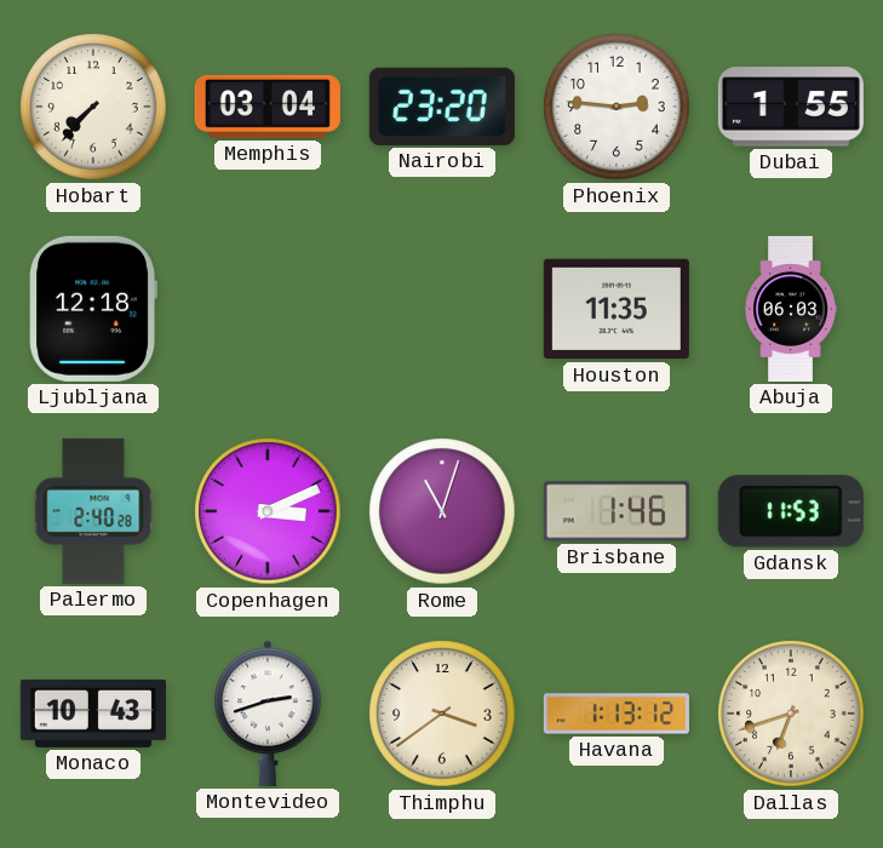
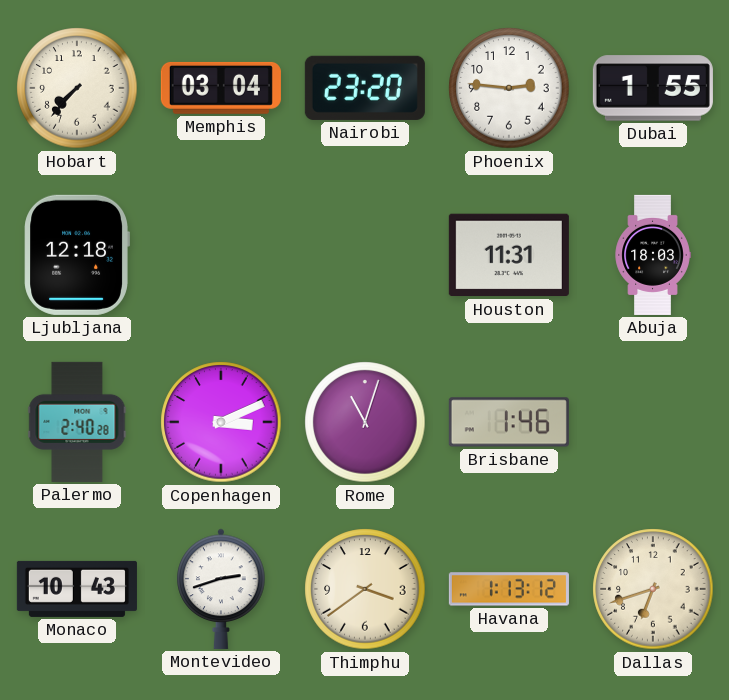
Houston: 11:35 -> 11:31 (509, 255)
Abuja: 06:03 -> 18:03 (653, 255)
Gdansk: 11:53 -> none (791, 511)
